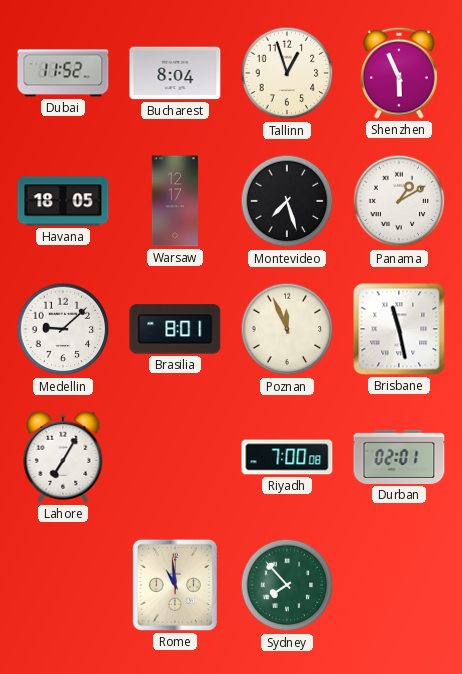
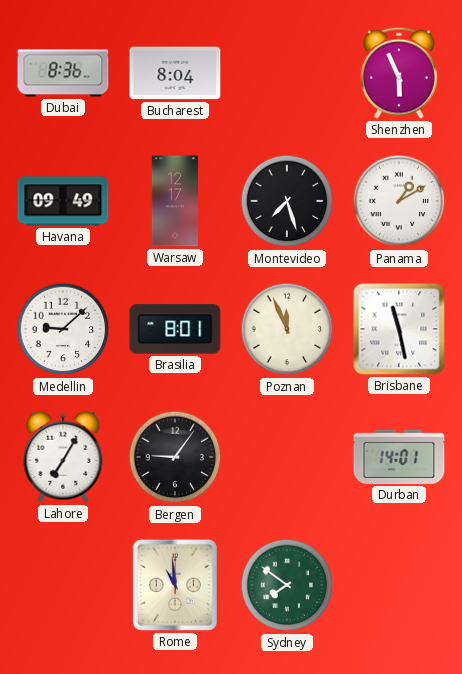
Dubai: 11:52 -> 8:36 (63, 73)
Tallinn: 12:57 -> none (287, 73)
Havana: 18:05 -> 09:49 (63, 201)
Bergen: none -> 9:06 (175, 457)
Riyadh: 7:00 -> none (287, 457)
Durban: 02:01 -> 14:01 (399, 457)
Sydney: 7:53 -> 7:51 (287, 585)
